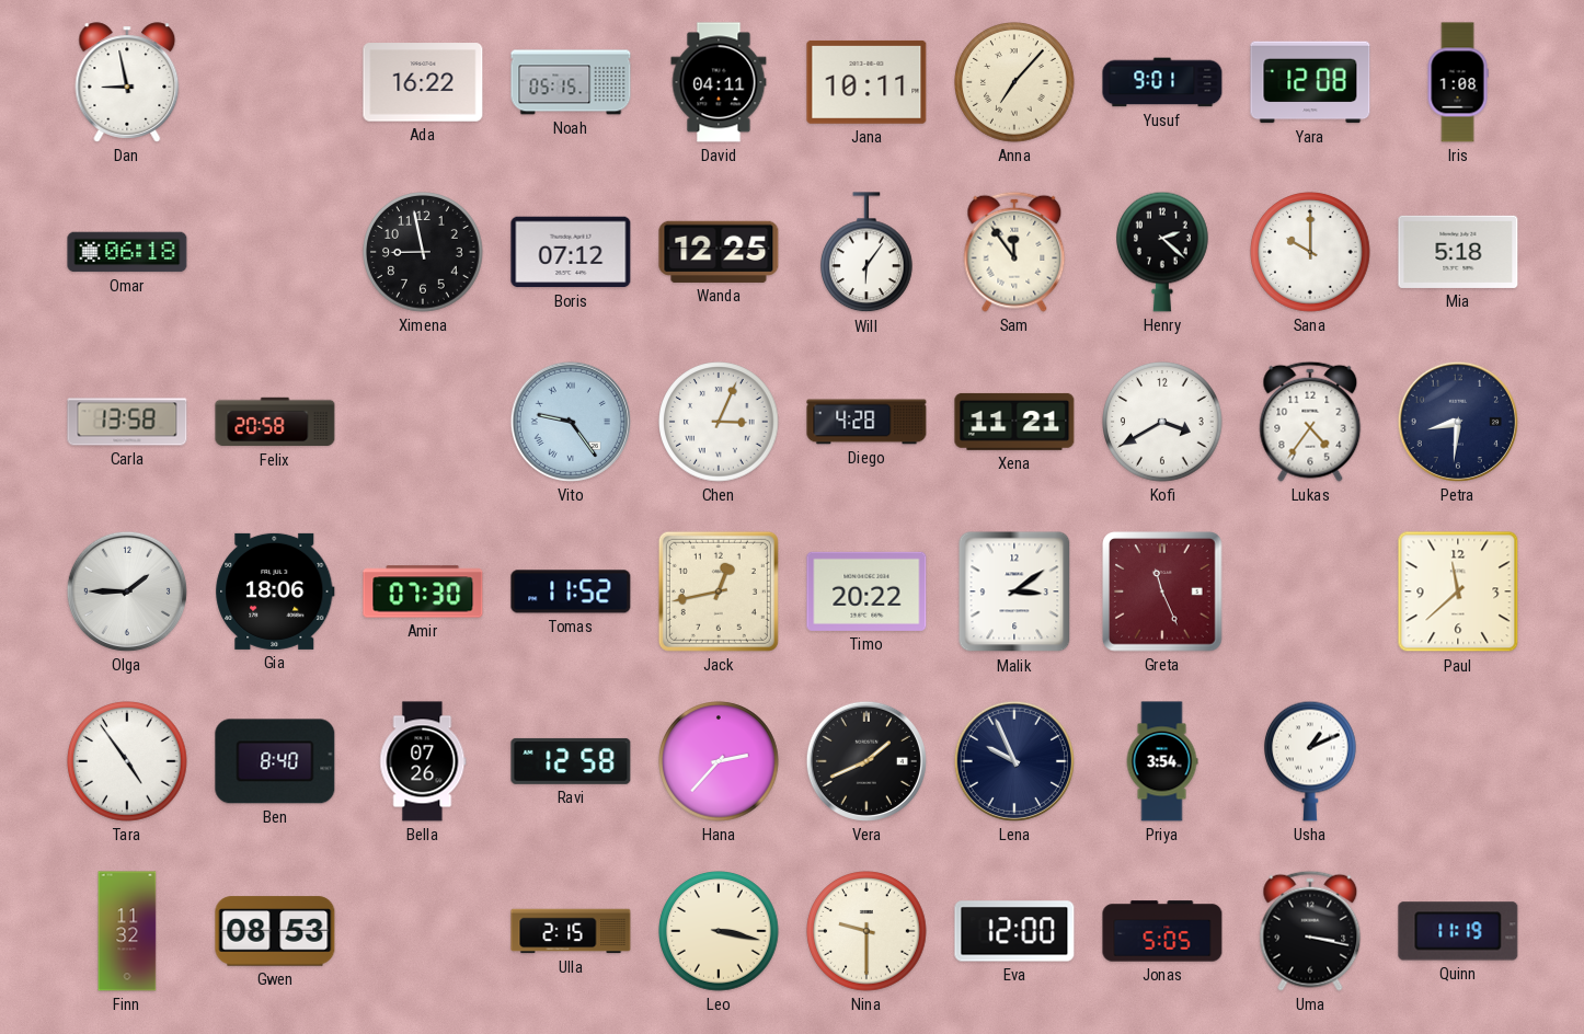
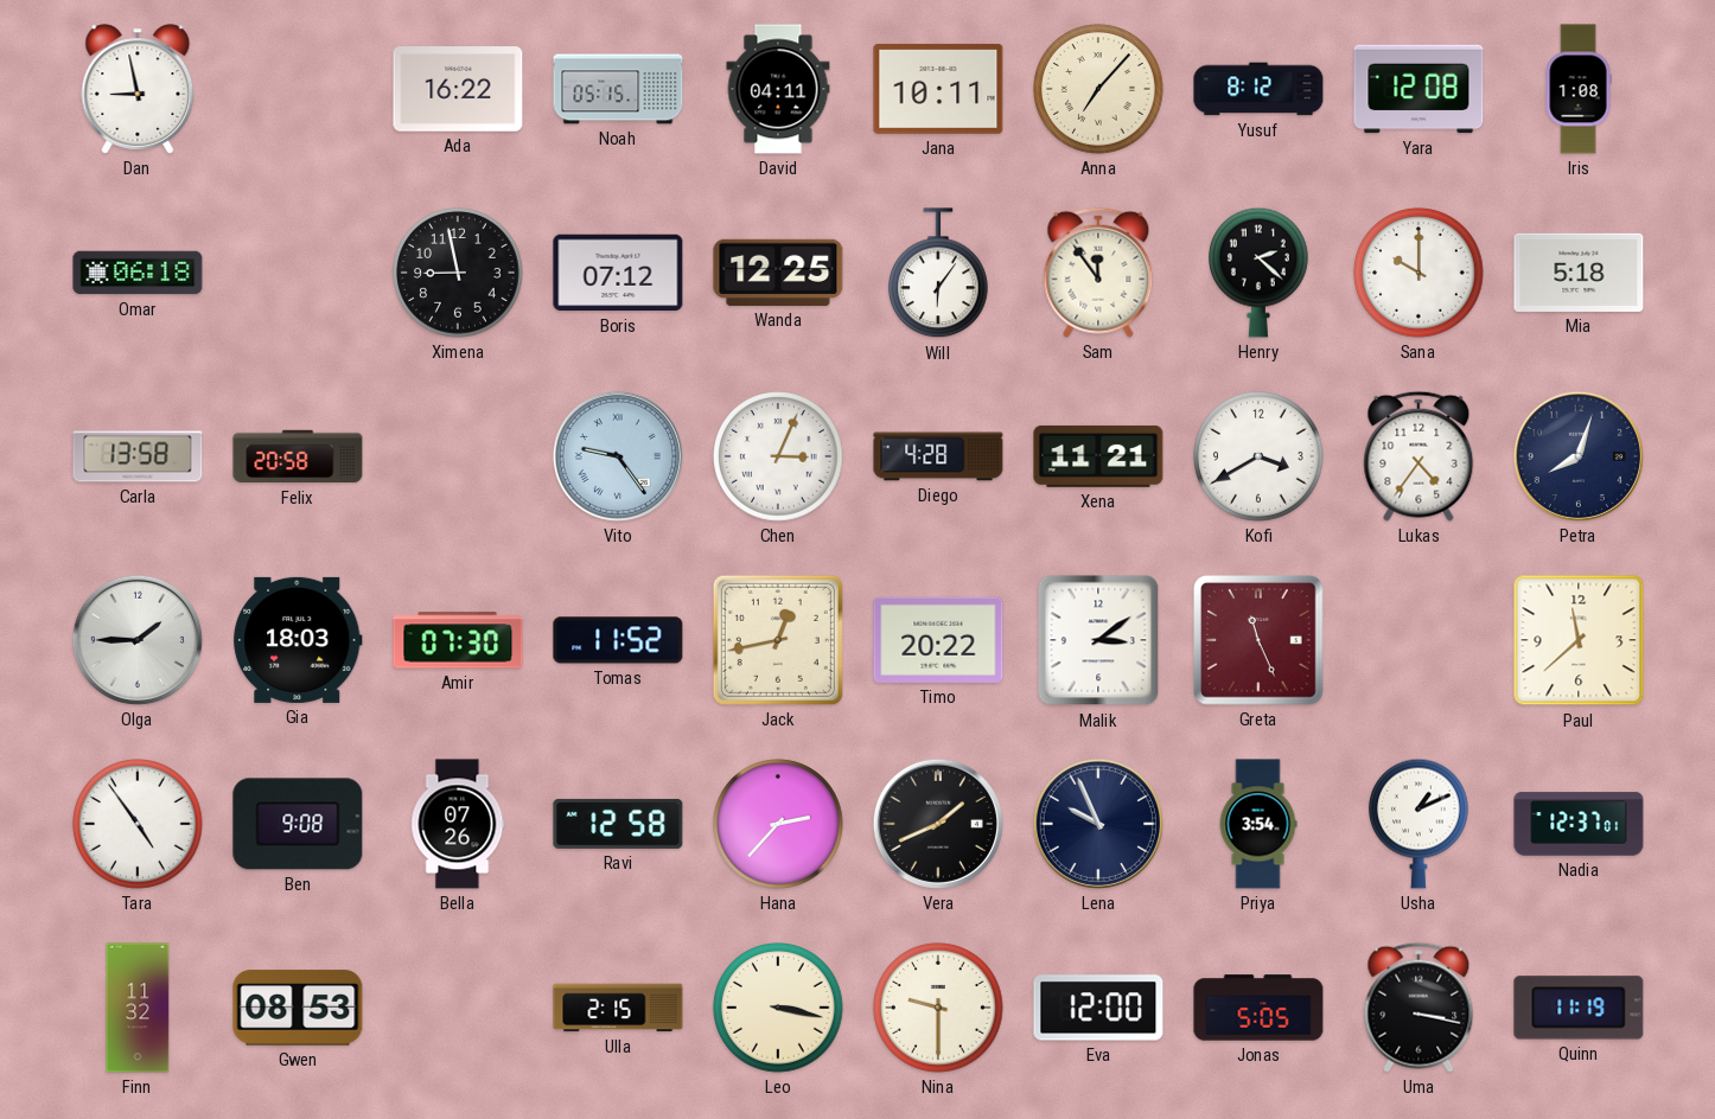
Yusuf: 9:01 -> 8:12 (1258, 89)
Petra: 8:31 -> 8:03 (1579, 456)
Gia: 18:06 -> 18:03 (298, 640)
Ben: 8:40 -> 9:08 (298, 824)
Nadia: none -> 12:37 (1579, 824)
